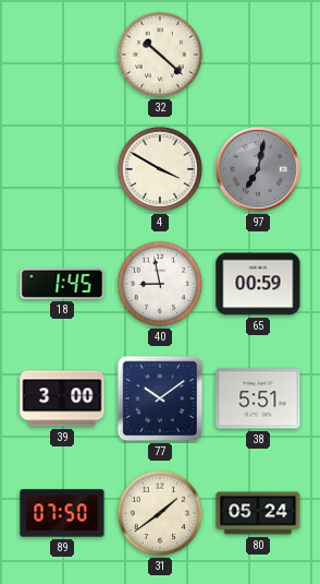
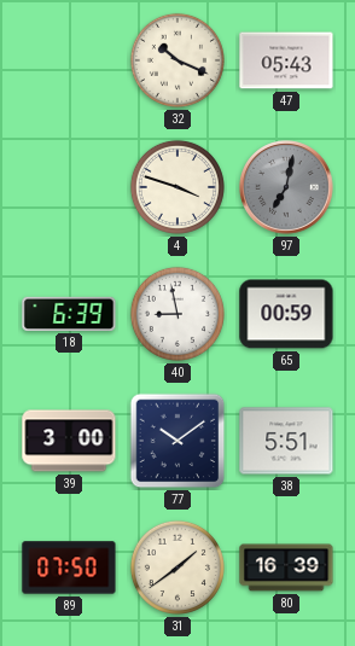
32: 10:22 -> 10:19 (177, 60)
47: none -> 05:43 (286, 60)
4: 3:50 -> 3:48 (177, 187)
18: 1:45 -> 6:39 (69, 314)
80: 05:24 -> 16:39 (286, 568)
